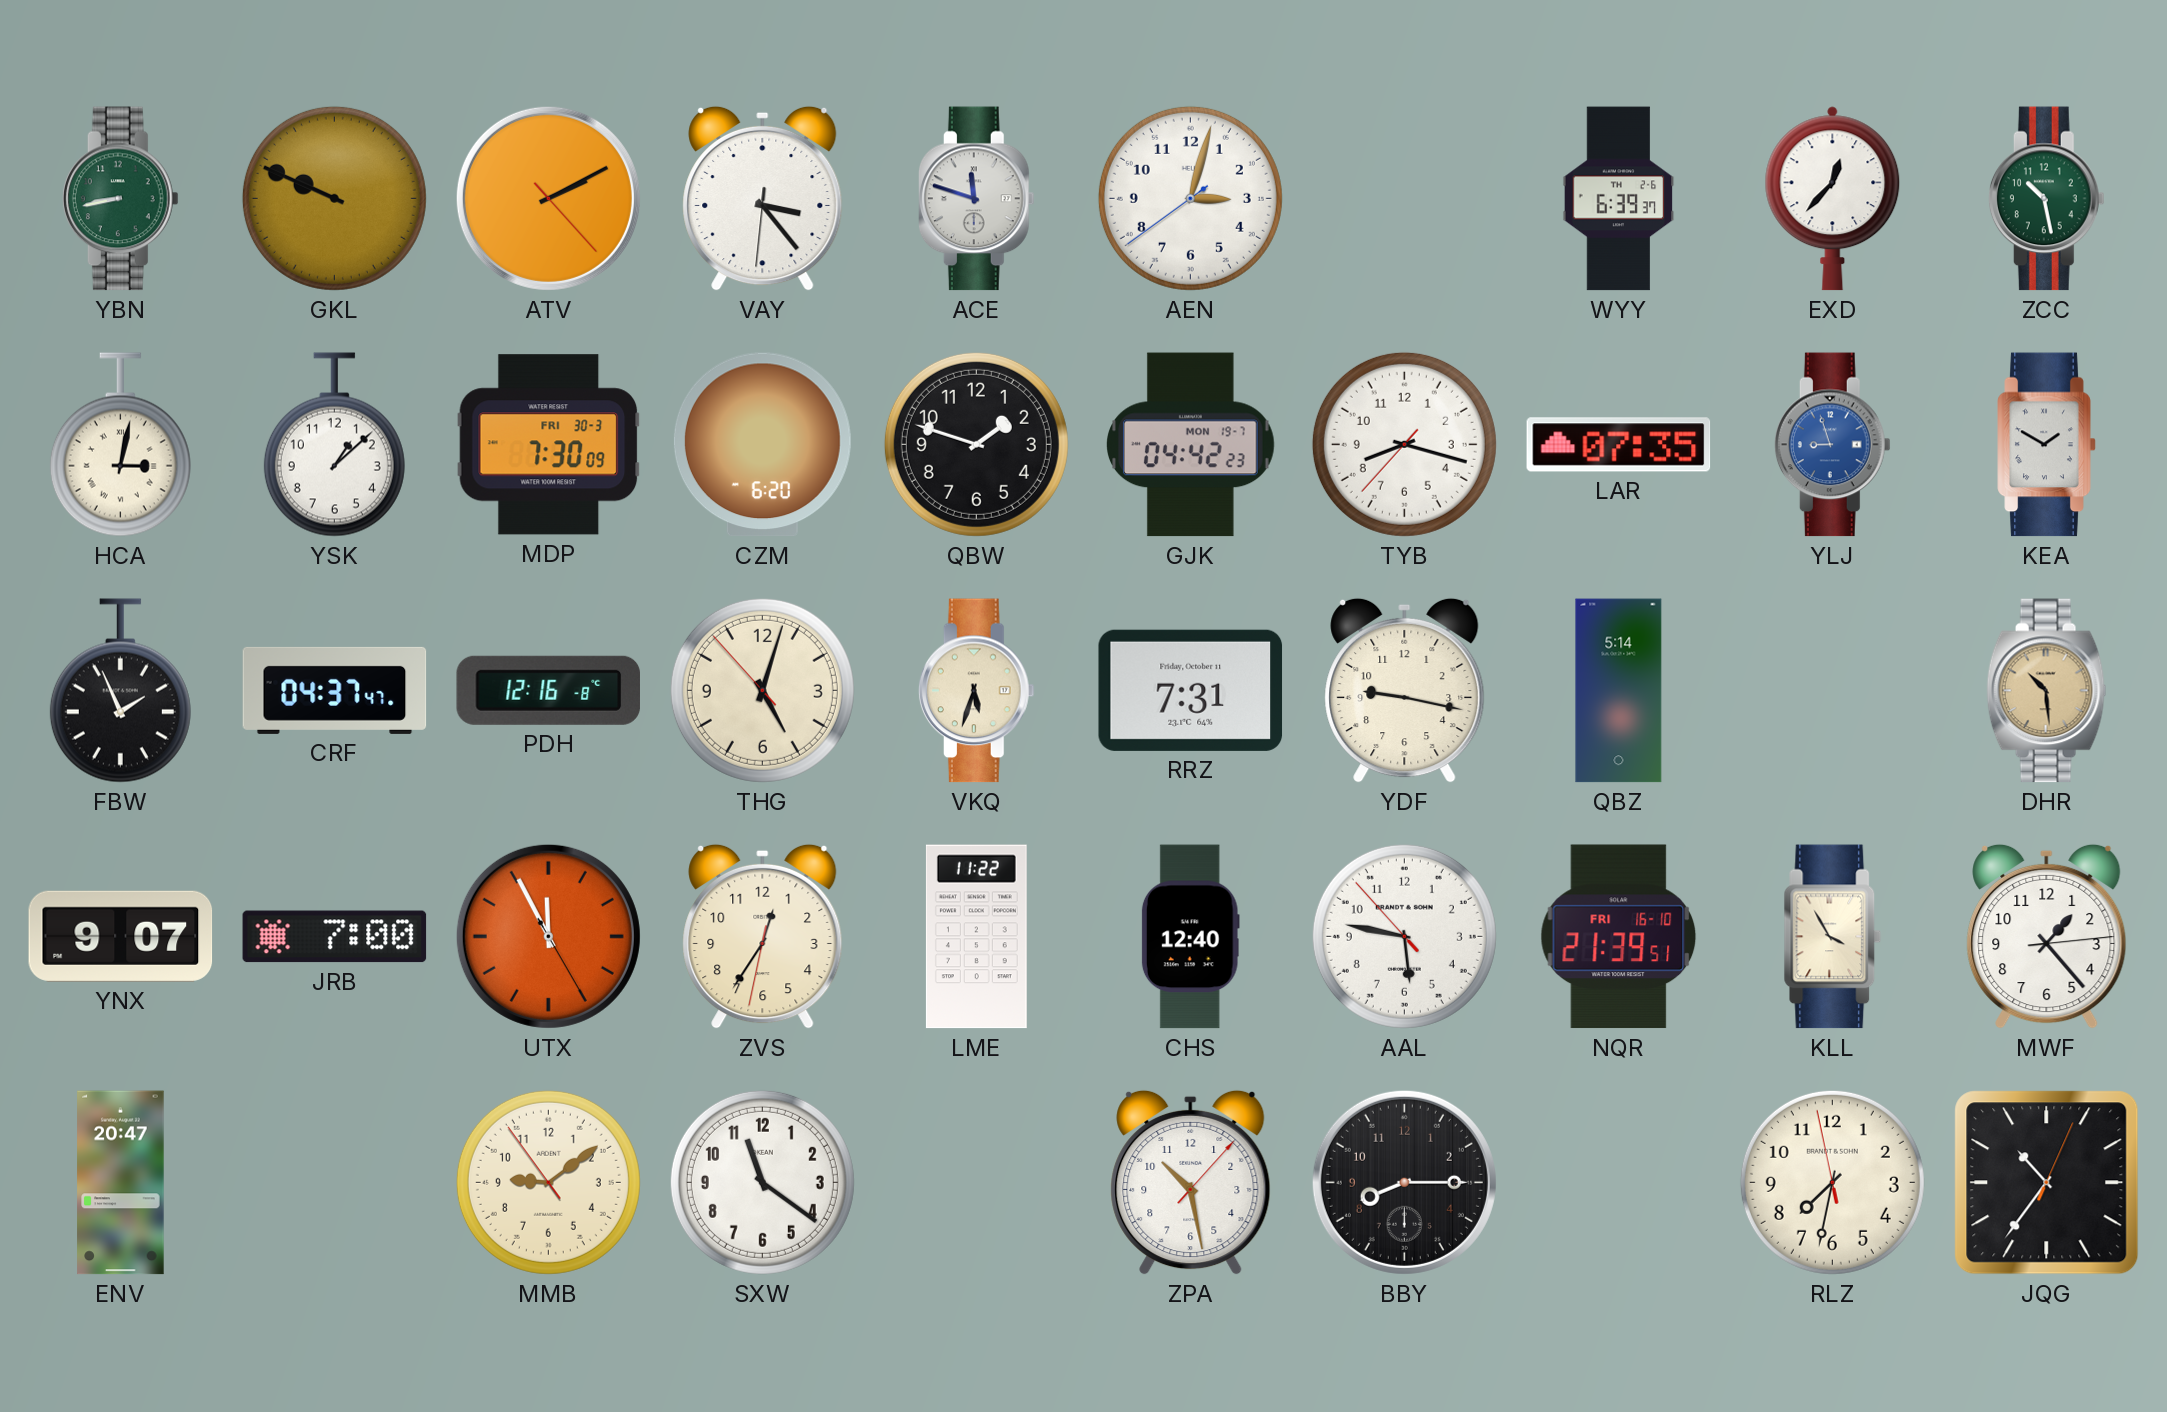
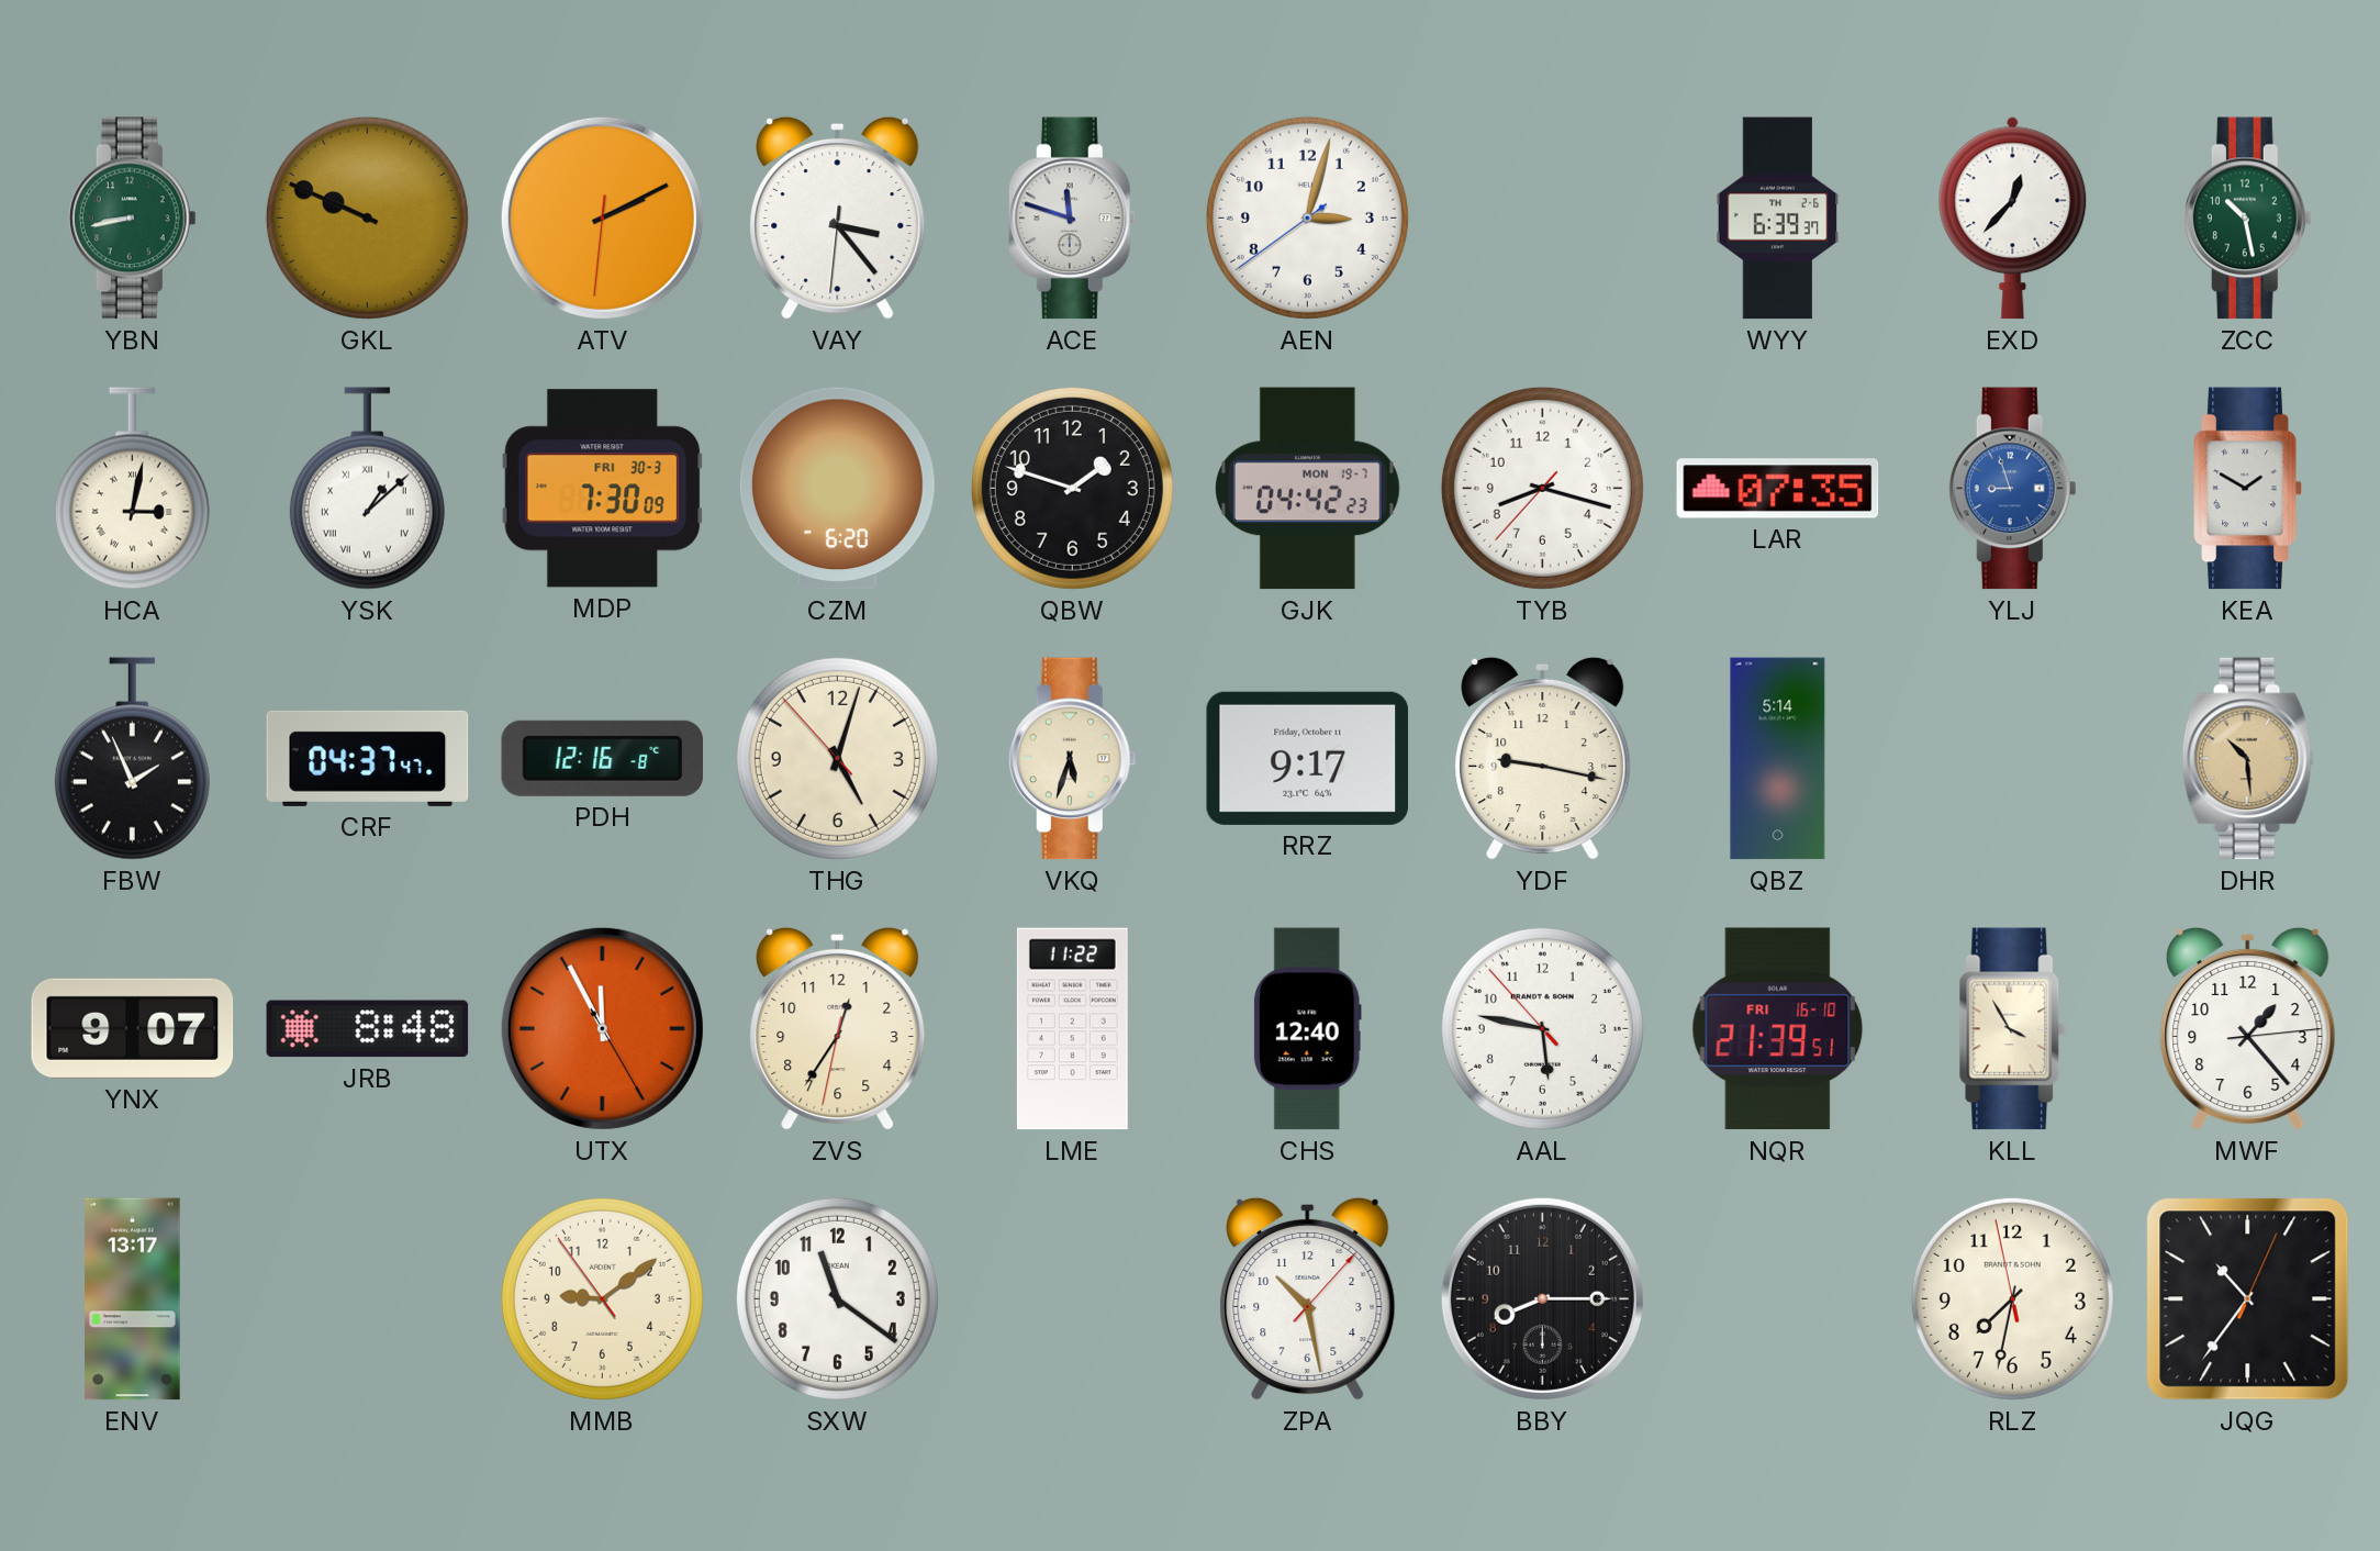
ATV: 2:10:23 -> 2:10:31 (602, 217)
YSK numerals: Arabic -> Roman (367, 489)
RRZ: 7:31 -> 9:17 (1308, 758)
JRB: 7:00 -> 8:48 (368, 1029)
ENV: 20:47 -> 13:17 (133, 1299)
